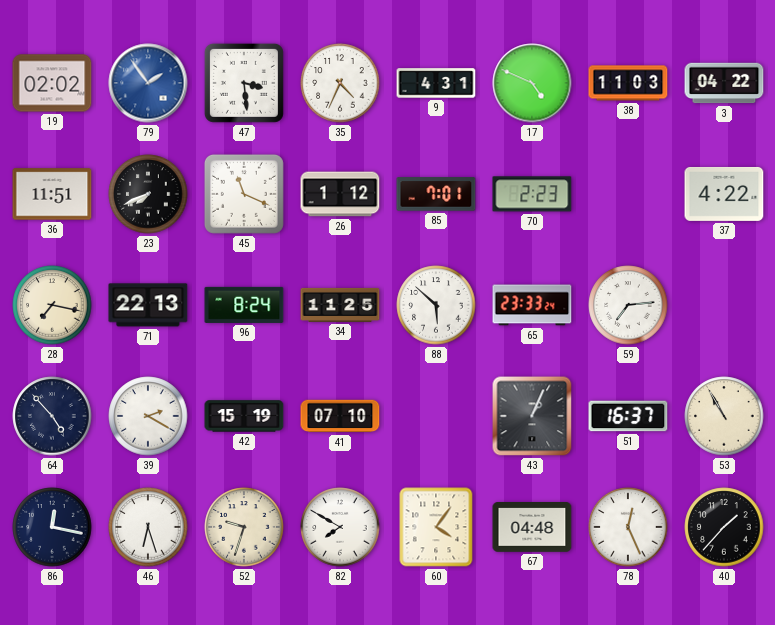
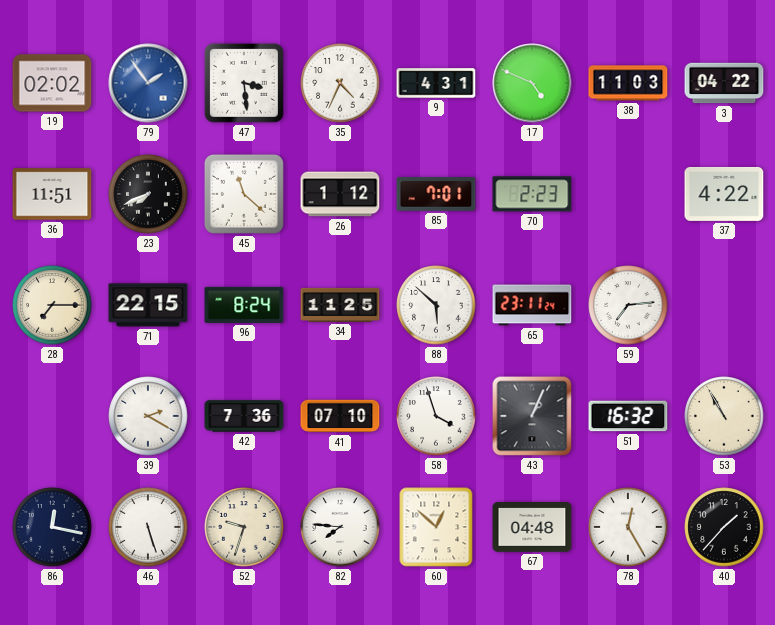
45: 11:19 -> 11:22 (244, 194)
28: 7:17 -> 7:15 (52, 305)
71: 22:13 -> 22:15 (148, 305)
65: 23:33 -> 23:11 (532, 305)
64: 4:53 -> none (52, 416)
42: 15:19 -> 7:36 (244, 416)
58: none -> 3:57 (436, 416)
51: 16:37 -> 16:32 (628, 416)
46: 6:27 -> 5:27 (148, 527)
82: 7:50 -> 7:46 (340, 527)
60: 4:06 -> 12:52 (436, 527)
78: 12:26 -> 12:25 (628, 527)
